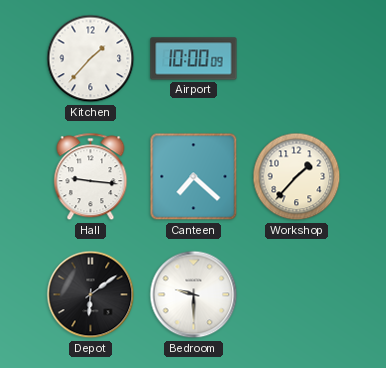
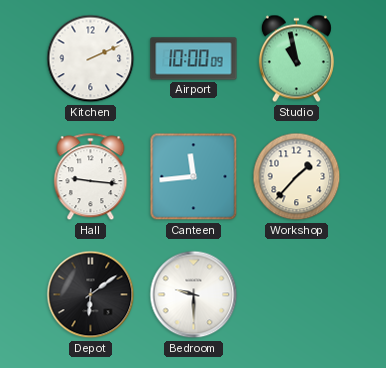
Kitchen: 1:37 -> 2:11 (91, 59)
Studio: none -> 10:58 (296, 59)
Canteen: 7:22 -> 11:44 (194, 177)
